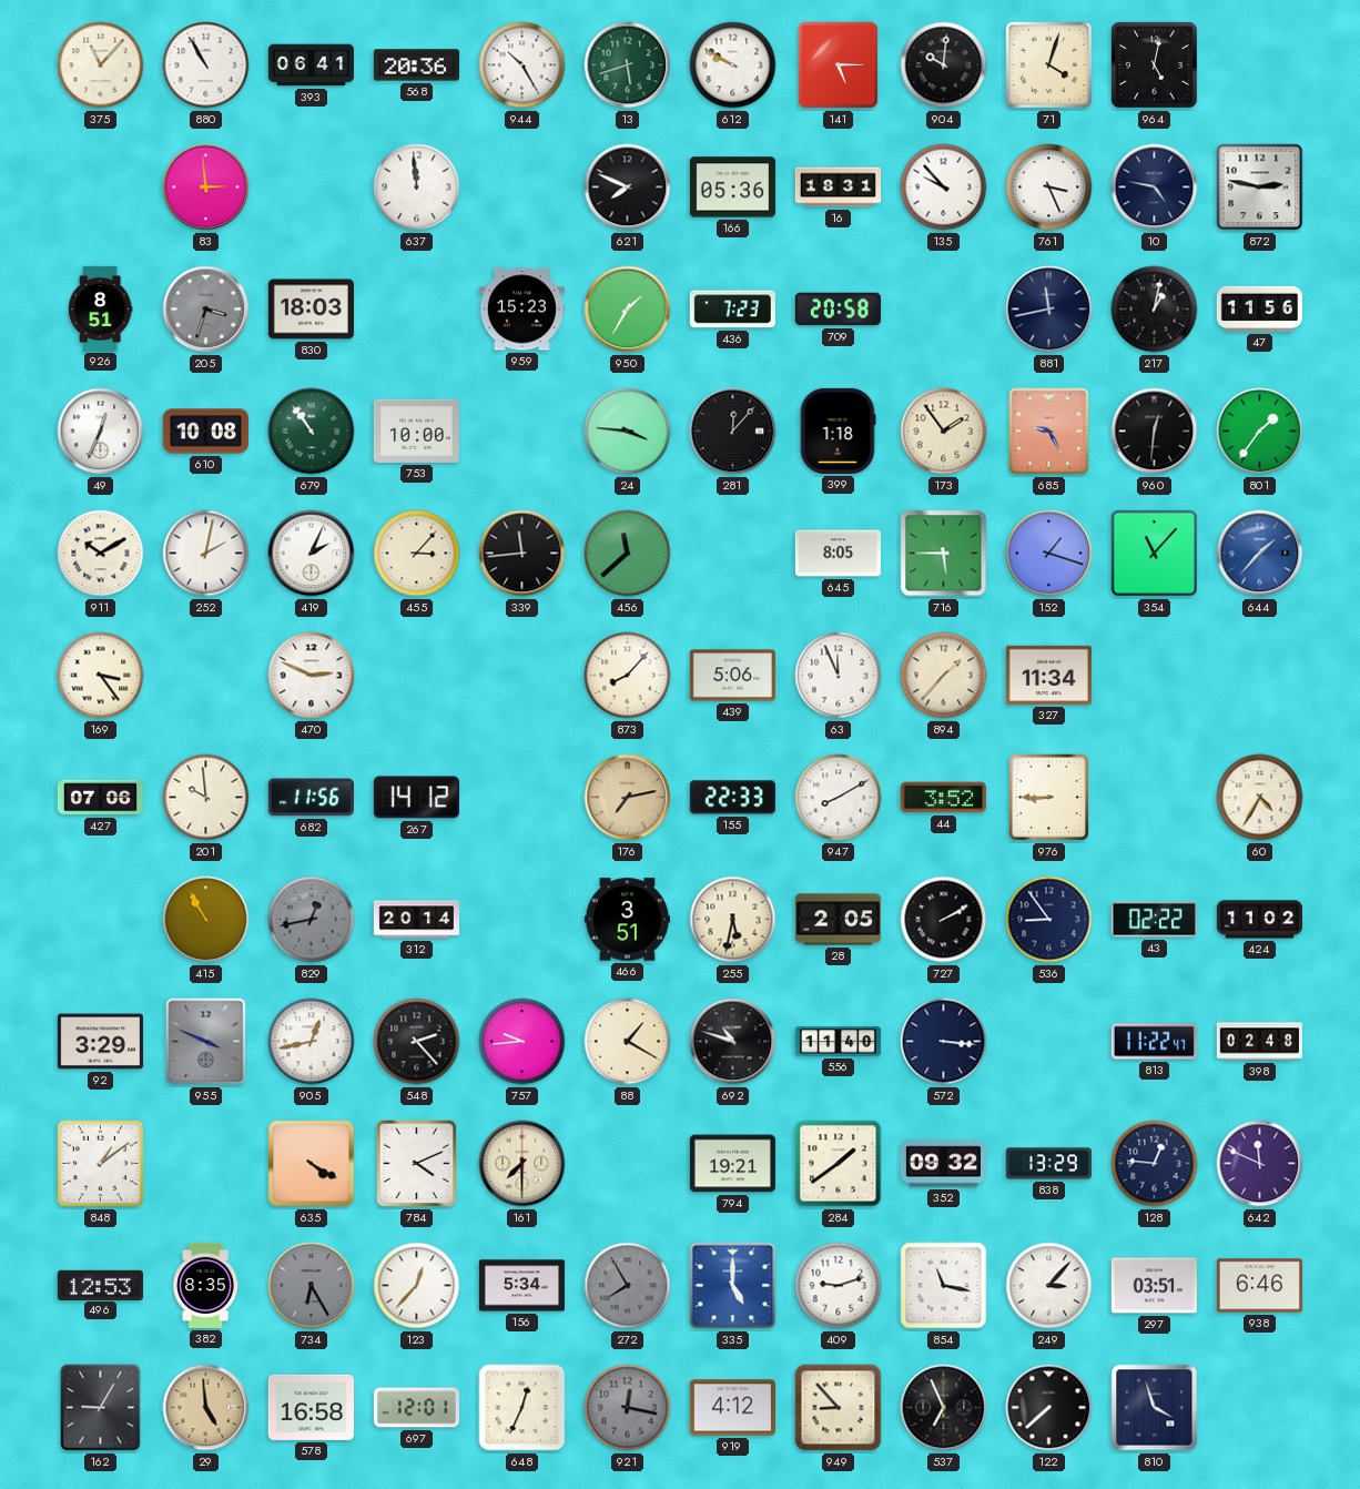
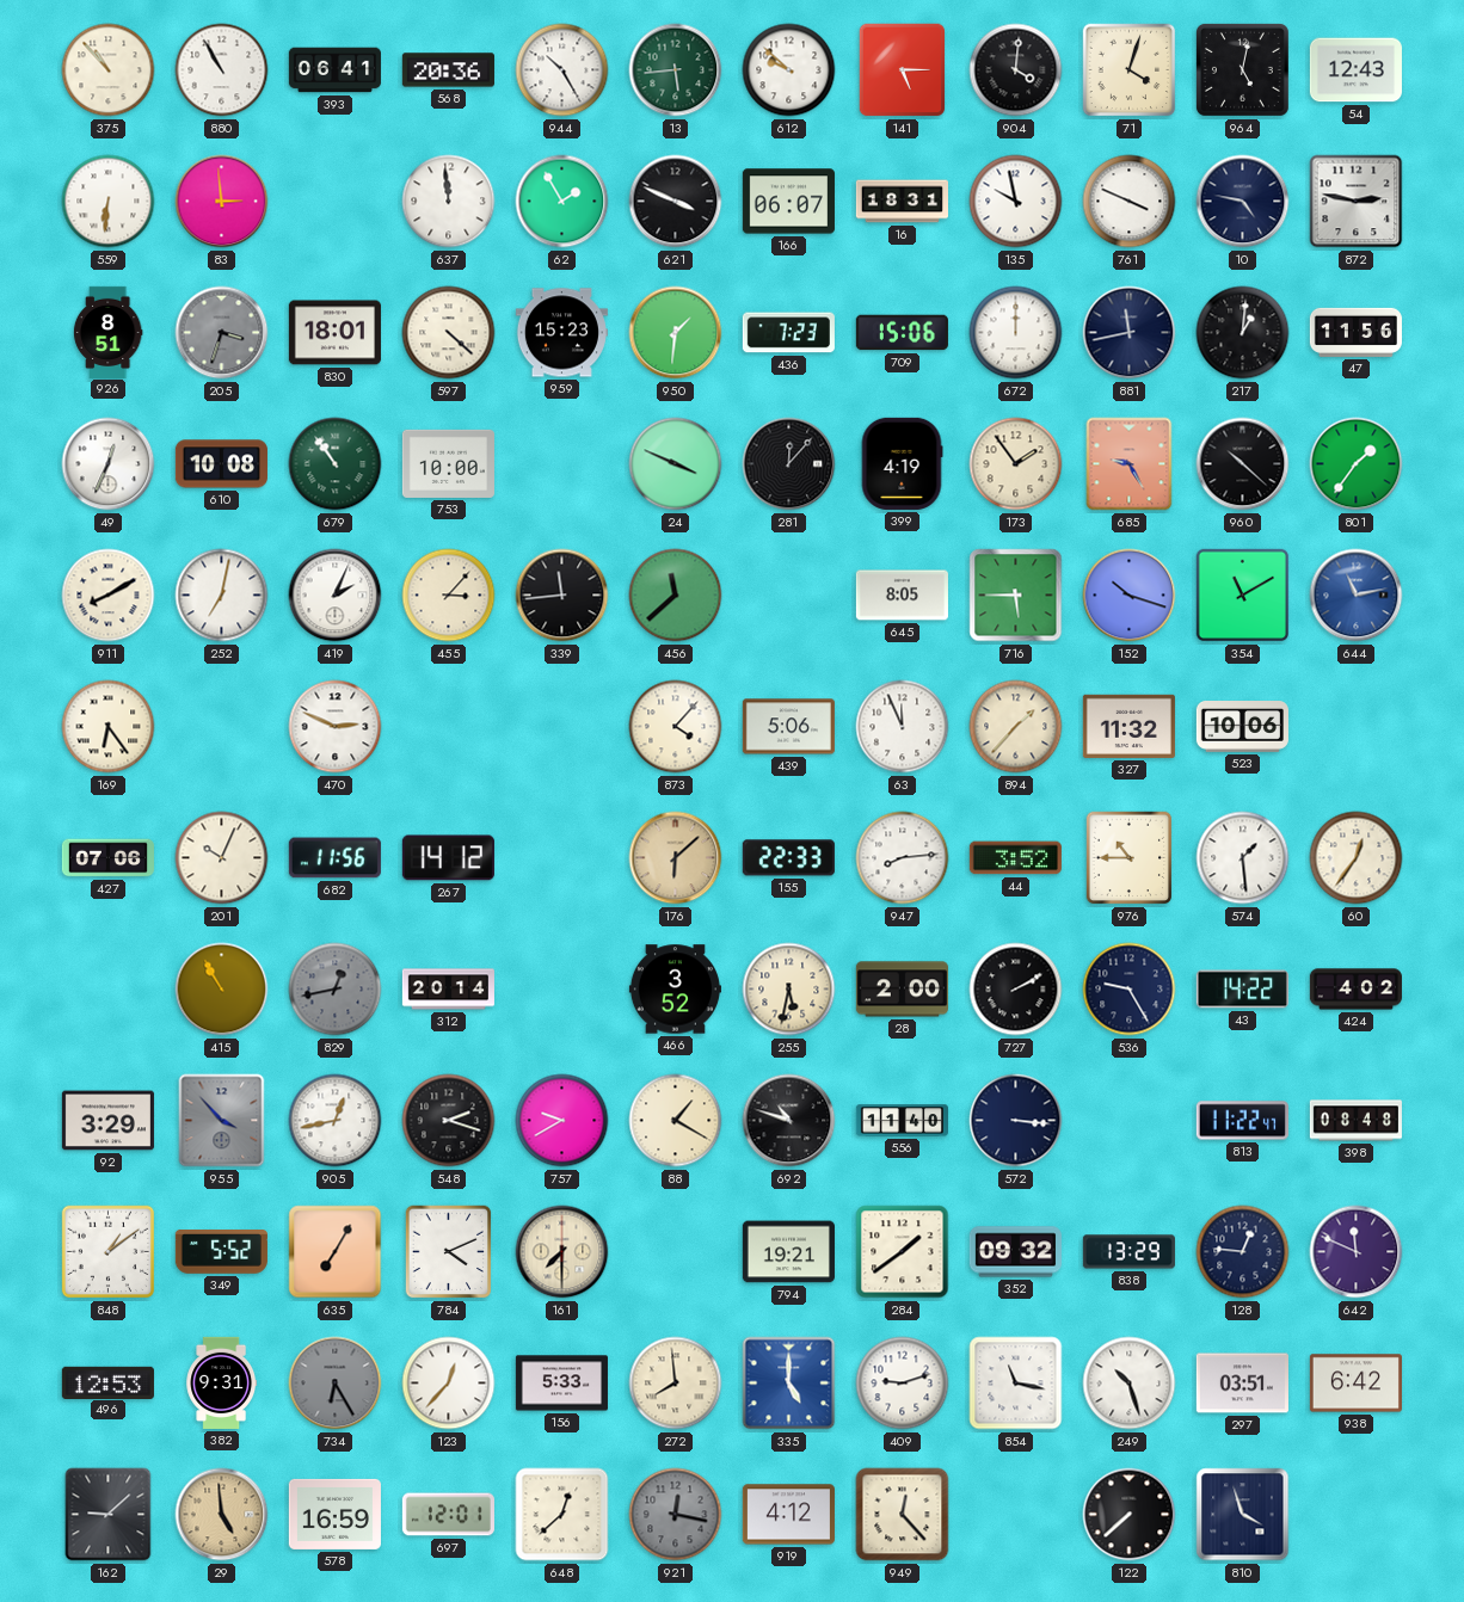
375: 11:07 -> 10:53 (109, 70)
13: 5:42 -> 5:44 (676, 70)
612: 9:50 -> 9:52 (789, 70)
904: 10:01 -> 4:01 (1016, 70)
54: none -> 12:43 (1355, 70)
559: none -> 6:31 (109, 202)
62: none -> 1:55 (562, 202)
621: 7:49 -> 3:49 (676, 202)
166: 05:36 -> 06:07 (788, 202)
135: 9:53 -> 9:58 (1016, 202)
761: 3:26 -> 3:49 (1130, 202)
830: 18:03 -> 18:01 (334, 333)
597: none -> 4:22 (449, 333)
950: 1:35 -> 1:31 (676, 333)
709: 20:58 -> 15:06 (902, 333)
672: none -> 12:00 (1016, 333)
217: 1:02 -> 1:01 (1243, 333)
24: 3:46 -> 3:49 (676, 464)
399: 1:18 -> 4:19 (902, 463)
960: 12:31 -> 10:22 (1243, 464)
911: 10:10 -> 8:10 (109, 596)
252: 2:02 -> 7:02 (222, 596)
152: 1:18 -> 10:18 (1130, 596)
354: 11:07 -> 11:10 (1243, 596)
644: 1:37 -> 11:13 (1357, 596)
169: 3:24 -> 6:24 (109, 727)
873: 8:07 -> 4:07 (676, 727)
327: 11:34 -> 11:32 (1128, 726)
523: none -> 10:06 (1242, 727)
201: 9:59 -> 10:04 (222, 858)
176: 7:13 -> 6:08 (676, 858)
947: 8:10 -> 8:14 (903, 858)
976: 8:45 -> 10:45 (1130, 858)
574: none -> 1:29 (1243, 858)
60: 4:35 -> 12:36 (1357, 858)
466: 3:51 -> 3:52 (675, 990)
28: 2:05 -> 2:00 (902, 990)
536: 8:54 -> 9:25 (1130, 990)
43: 02:22 -> 14:22 (1242, 990)
424: 11:02 -> 4:02 (1355, 990)
955: 3:49 -> 3:53 (222, 1121)
548: 2:23 -> 2:18 (449, 1121)
757: 9:44 -> 9:40 (562, 1121)
398: 02:48 -> 08:48 (1355, 1121)
349: none -> 5:52 (221, 1252)
635: 4:20 -> 7:05 (336, 1252)
382: 8:35 -> 9:31 (222, 1382)
156: 5:34 -> 5:33 (561, 1384)
272: 7:55 -> 7:59 (676, 1384)
272 dial: grey -> cream (676, 1384)
249: 3:07 -> 10:27 (1130, 1384)
938: 6:46 -> 6:42 (1355, 1384)
162: 9:05 -> 9:08 (109, 1515)
578: 16:58 -> 16:59 (334, 1514)
648: 12:34 -> 12:38 (562, 1515)
949: 8:53 -> 12:23 (903, 1515)
537: 6:56 -> none (944, 1408)
